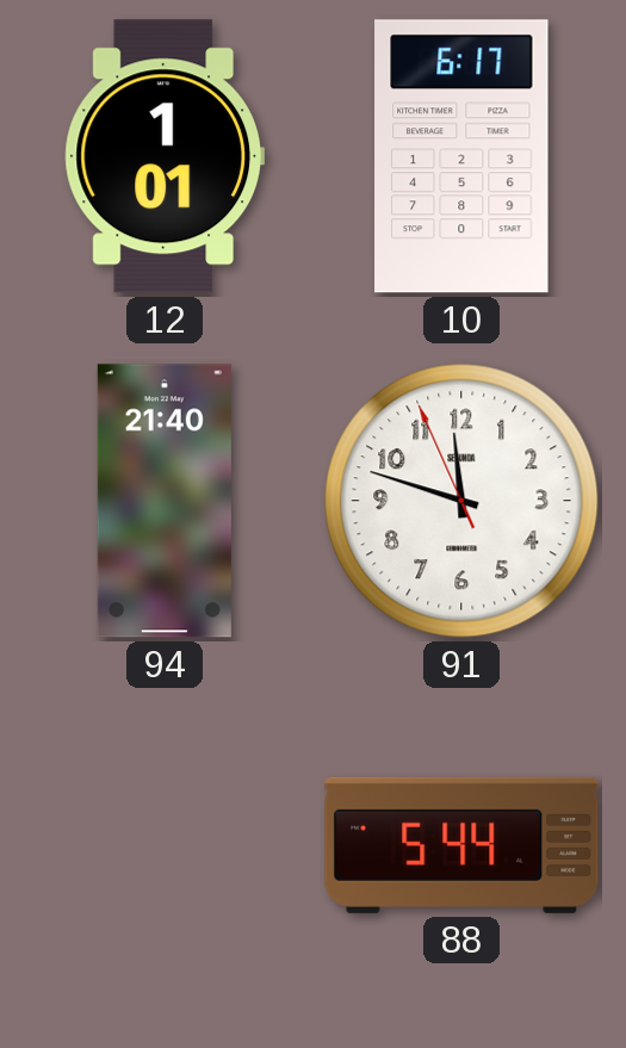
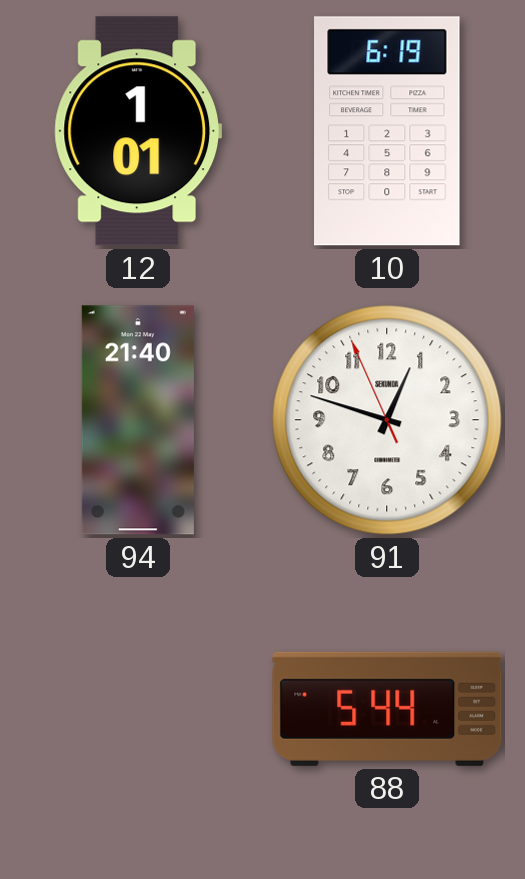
10: 6:17 -> 6:19 (387, 131)
91: 11:47 -> 12:47 (387, 420)
